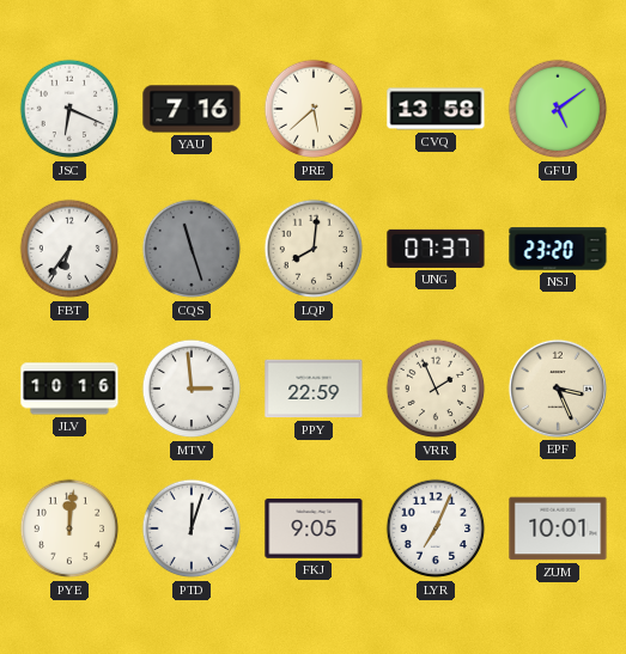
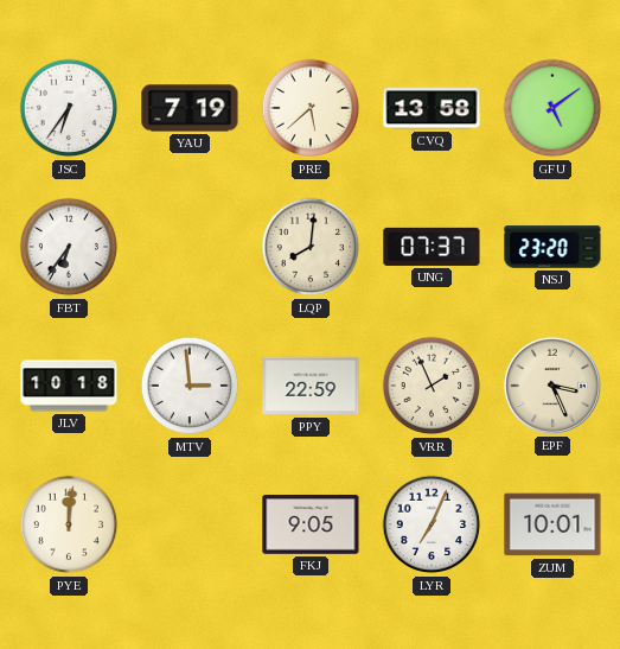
JSC: 6:19 -> 6:36 (69, 108)
YAU: 7:16 -> 7:19 (190, 108)
CQS: 11:27 -> none (192, 249)
JLV: 10:16 -> 10:18 (69, 386)
PTD: 12:03 -> none (192, 528)
